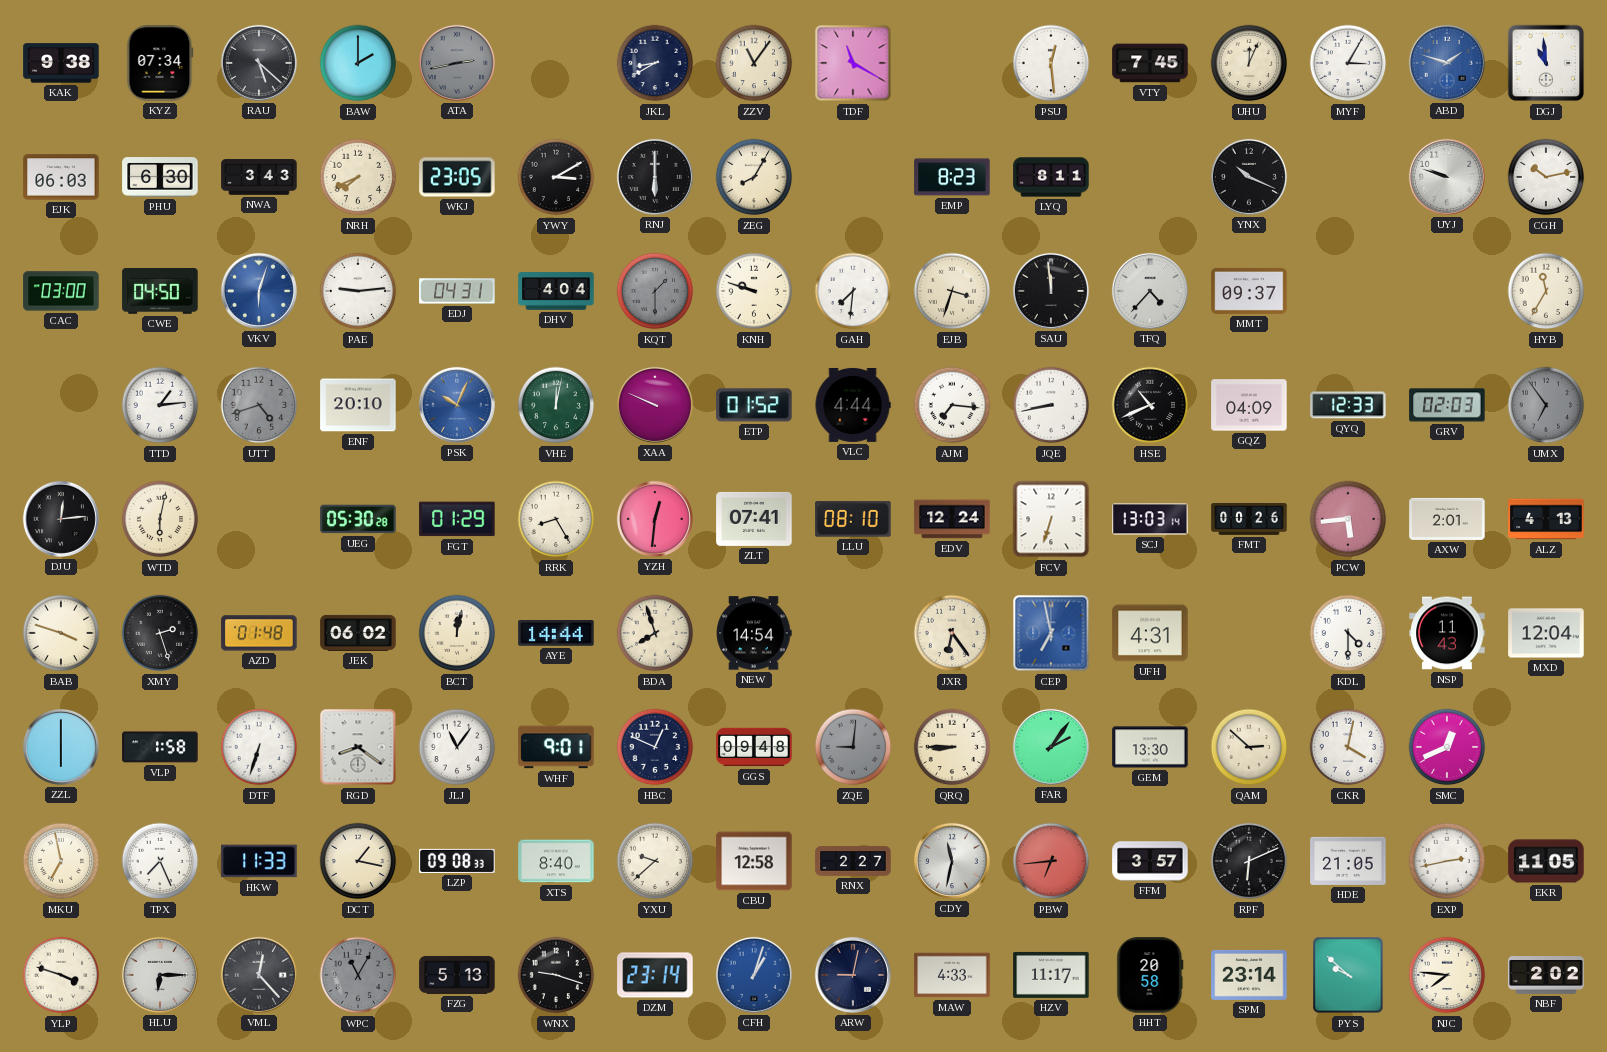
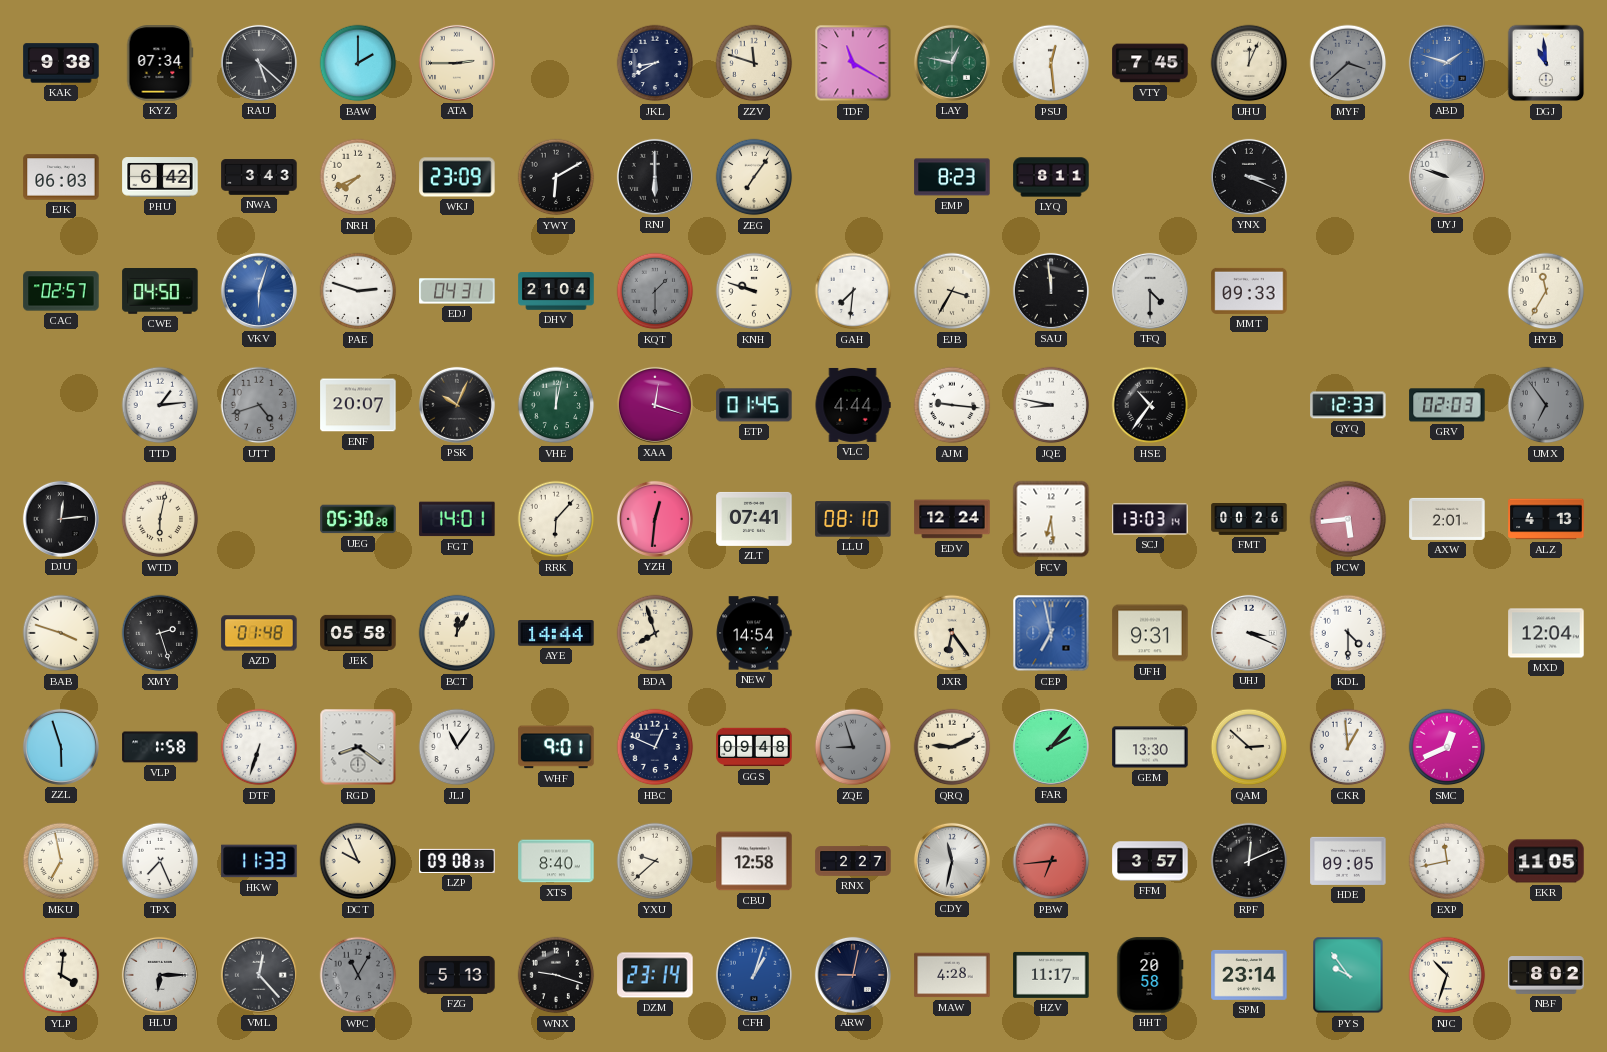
ATA: 2:43 -> 2:45 (457, 63)
ATA dial: grey -> cream (457, 63)
ZZV: 11:06 -> 11:48 (754, 63)
LAY: none -> 12:47 (952, 63)
MYF: 3:05 -> 3:38 (1348, 63)
MYF dial: white -> grey (1348, 63)
PHU: 6:30 -> 6:42 (160, 177)
WKJ: 23:05 -> 23:09 (457, 177)
YWY: 3:10 -> 6:10 (556, 177)
ZEG: 8:05 -> 7:06 (754, 177)
YNX: 10:19 -> 3:19 (1249, 177)
CGH: 10:13 -> none (1546, 177)
CAC: 03:00 -> 02:57 (61, 291)
PAE: 9:14 -> 2:48 (358, 291)
DHV: 4:04 -> 21:04 (556, 291)
EJB: 3:33 -> 3:35 (952, 291)
TFQ: 4:37 -> 4:30 (1150, 291)
MMT: 09:37 -> 09:33 (1249, 291)
ENF: 20:10 -> 20:07 (358, 405)
PSK dial: blue -> black (457, 405)
XAA: 9:49 -> 12:18 (655, 405)
ETP: 01:52 -> 01:45 (754, 405)
AJM: 7:16 -> 9:16 (952, 405)
JQE: 8:43 -> 8:47 (1051, 405)
HSE: 10:41 -> 10:36 (1150, 405)
GQZ: 04:09 -> none (1249, 405)
FGT: 01:29 -> 14:01 (457, 519)
RRK: 8:25 -> 6:07 (556, 519)
FCV: 6:33 -> 6:29 (1051, 519)
JEK: 06:02 -> 05:58 (358, 633)
BCT: 12:02 -> 12:05 (457, 633)
UFH: 4:31 -> 9:31 (1150, 633)
UHJ: none -> 3:19 (1249, 633)
NSP: 11:43 -> none (1447, 633)
ZZL: 6:00 -> 5:57 (61, 747)
ZQE: 9:01 -> 8:57 (853, 747)
QRQ: 8:45 -> 9:11 (952, 747)
FAR: 2:06 -> 2:07 (1051, 747)
CKR: 4:02 -> 12:59 (1348, 747)
DCT: 1:17 -> 9:56 (358, 861)
RPF: 6:11 -> 12:11 (1249, 861)
HDE: 21:05 -> 09:05 (1348, 861)
EXP: 2:43 -> 11:43 (1447, 861)
YLP: 3:48 -> 4:01 (61, 975)
MAW: 4:33 -> 4:28 (952, 975)
PYS: 9:52 -> 9:54 (1348, 975)
NJC: 7:46 -> 10:33 (1447, 975)
NBF: 2:02 -> 8:02 (1546, 976)
